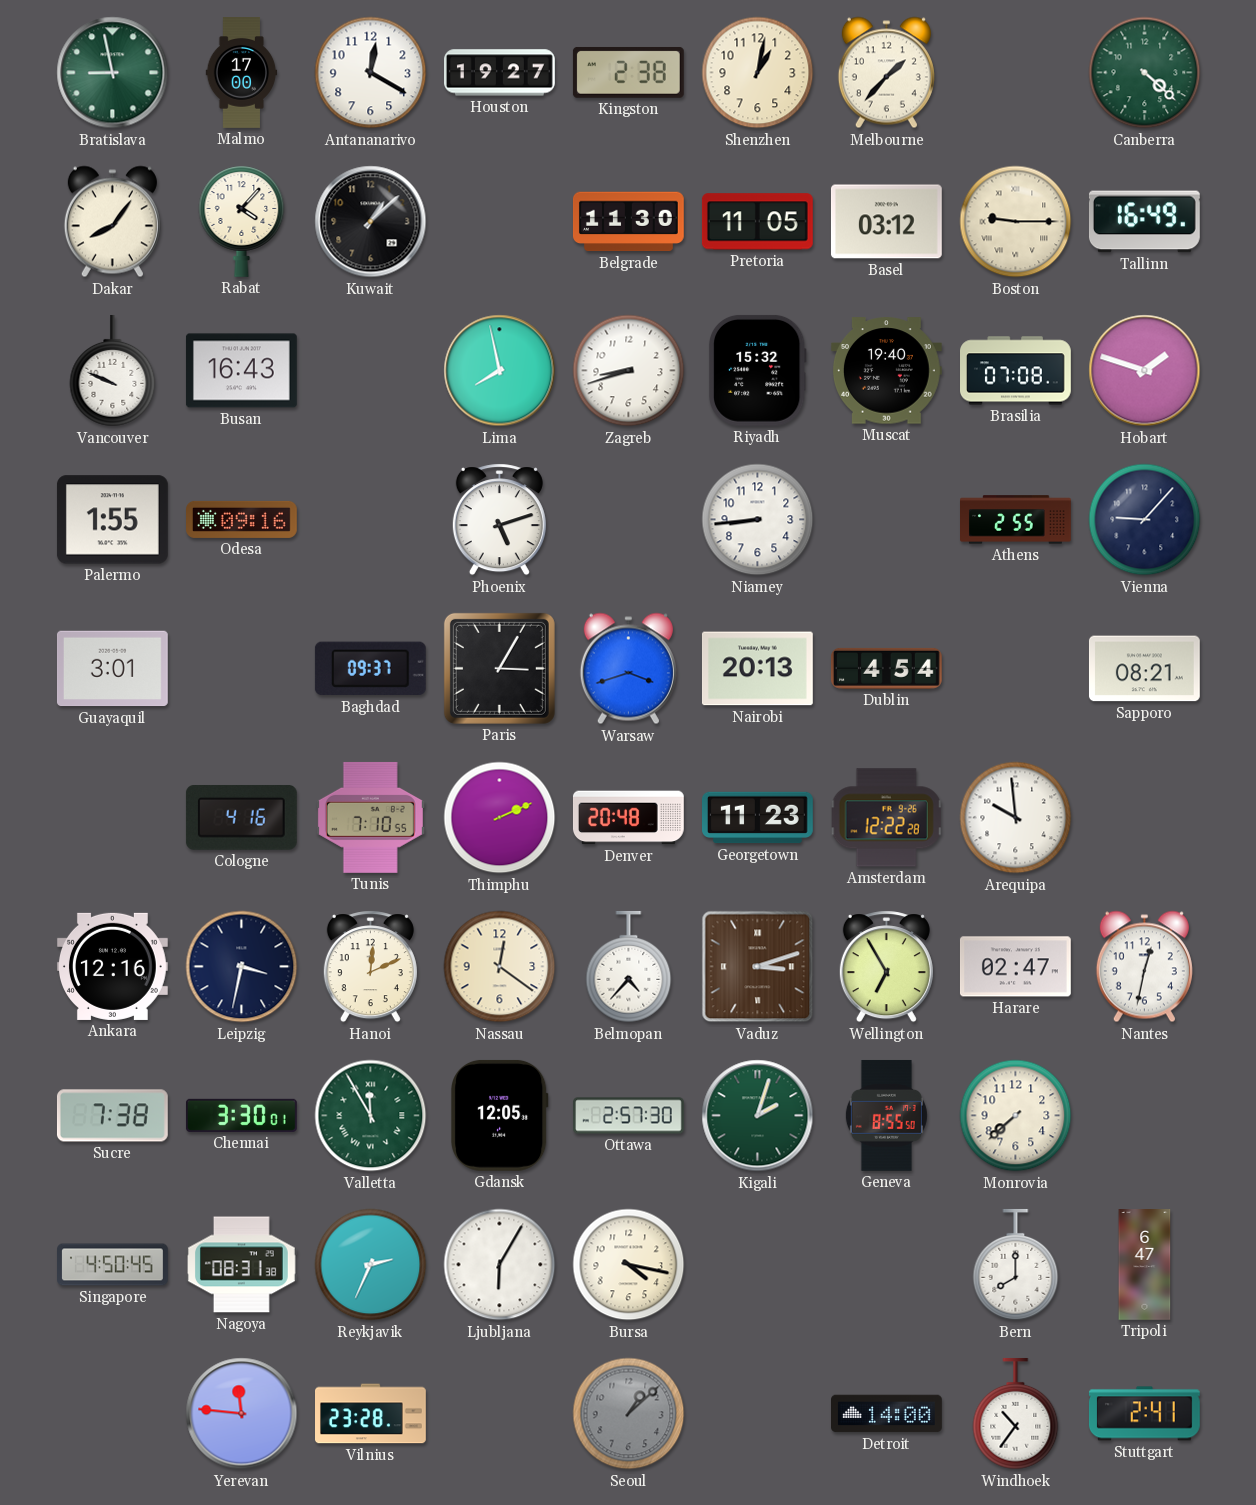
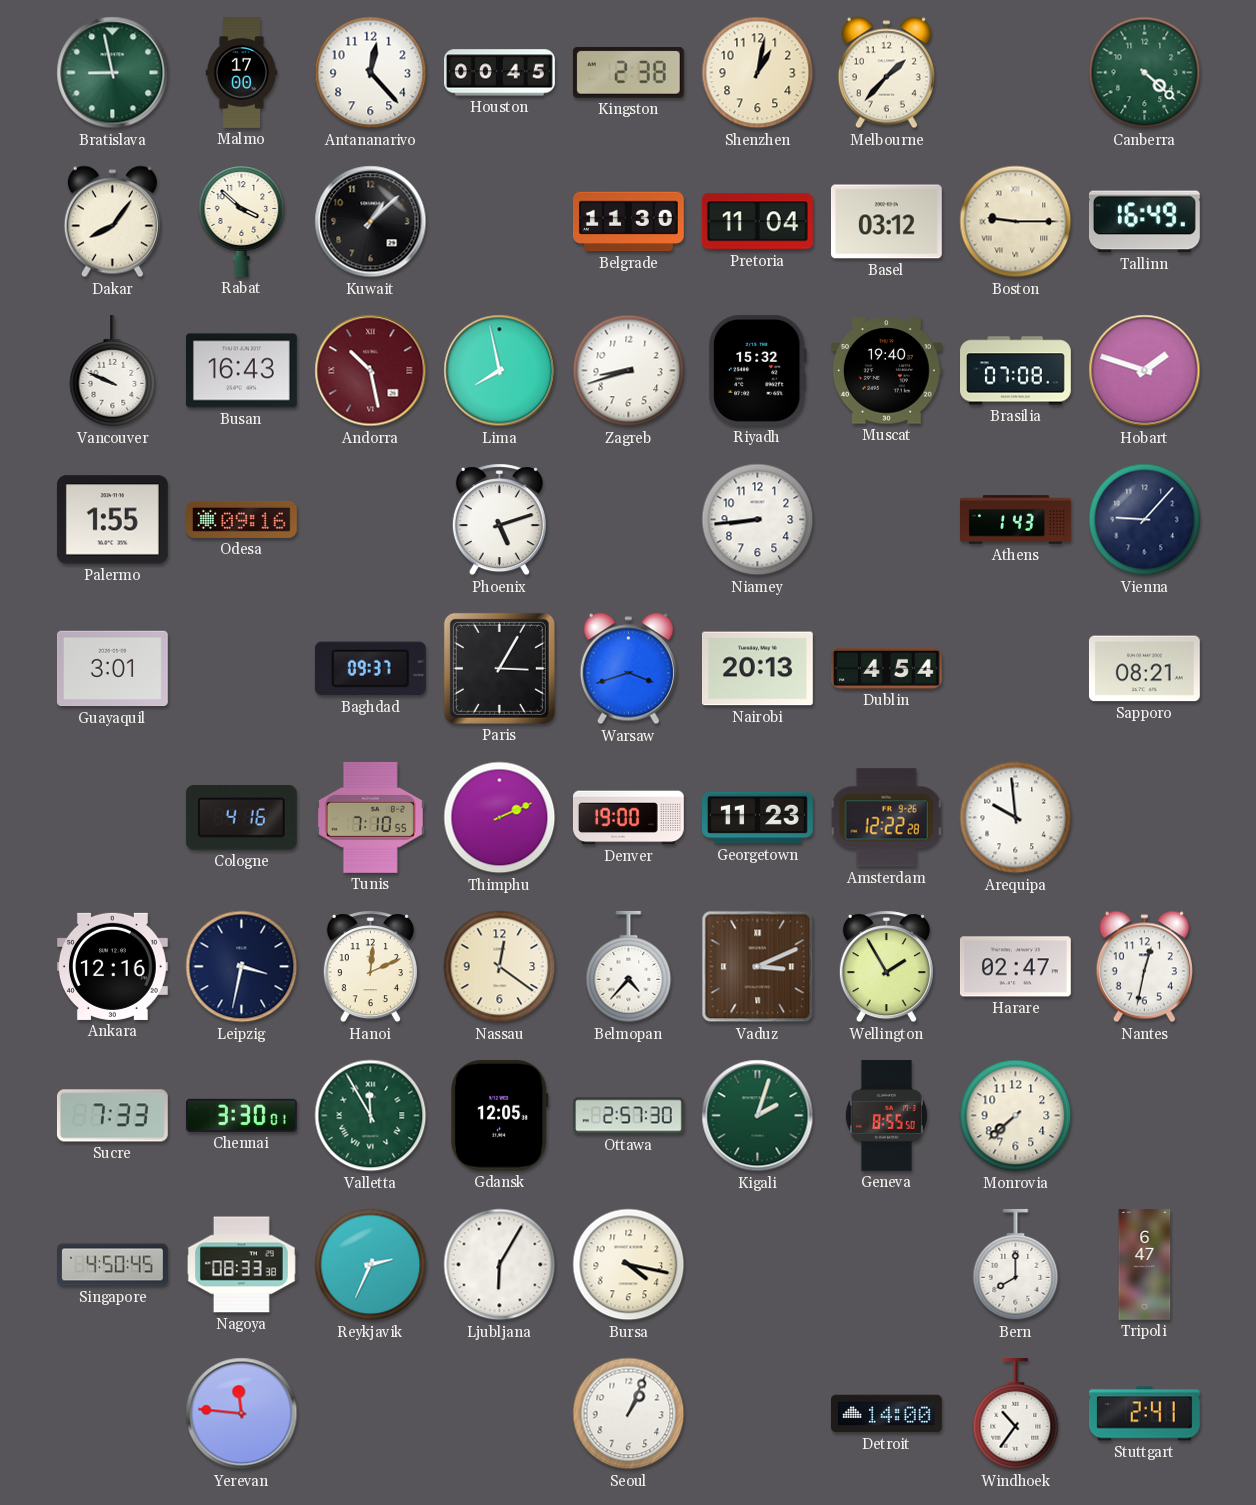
Antananarivo: 12:20 -> 12:23 (371, 73)
Houston: 19:27 -> 00:45 (500, 73)
Rabat: 4:07 -> 3:52 (242, 221)
Pretoria: 11:05 -> 11:04 (757, 222)
Andorra: none -> 10:28 (371, 371)
Athens: 2:55 -> 1:43 (1016, 520)
Denver: 20:48 -> 19:00 (628, 818)
Vaduz: 3:12 -> 3:11 (758, 967)
Wellington: 6:55 -> 1:55 (886, 967)
Sucre: 7:38 -> 7:33 (112, 1116)
Nagoya: 08:31 -> 08:33 (242, 1265)
Vilnius: 23:28 -> none (371, 1414)
Seoul: 1:08 -> 1:04 (629, 1414)
Seoul dial: grey -> white (629, 1414)
